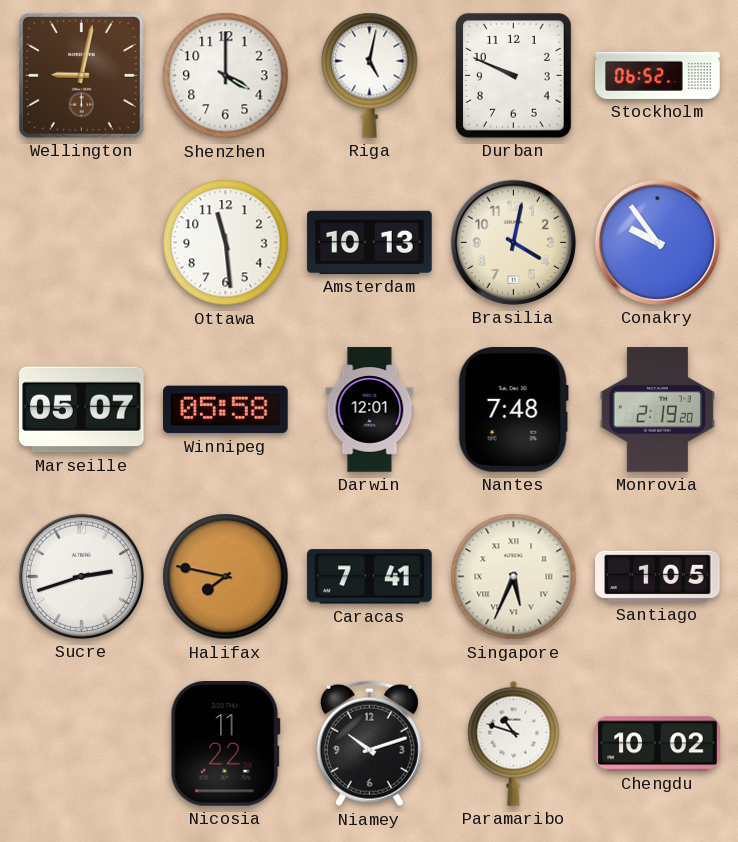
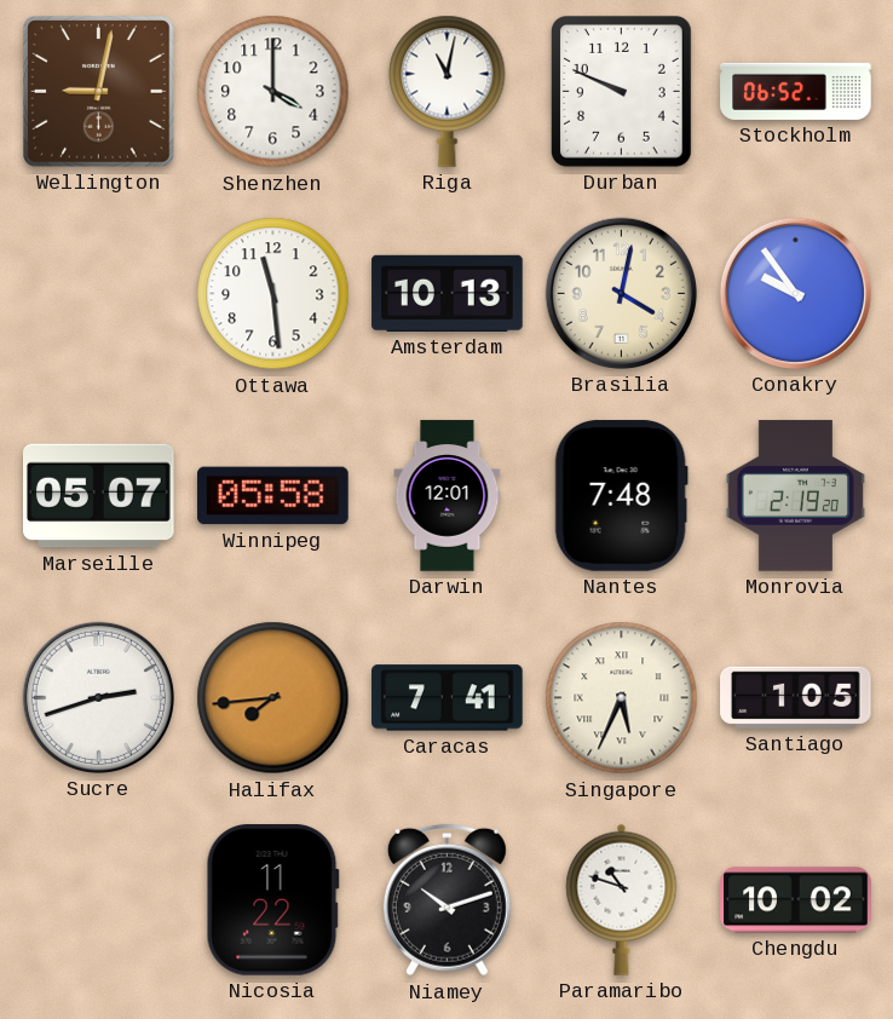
Riga: 5:02 -> 11:02 (448, 91)
Halifax: 7:47 -> 7:44 (273, 698)
